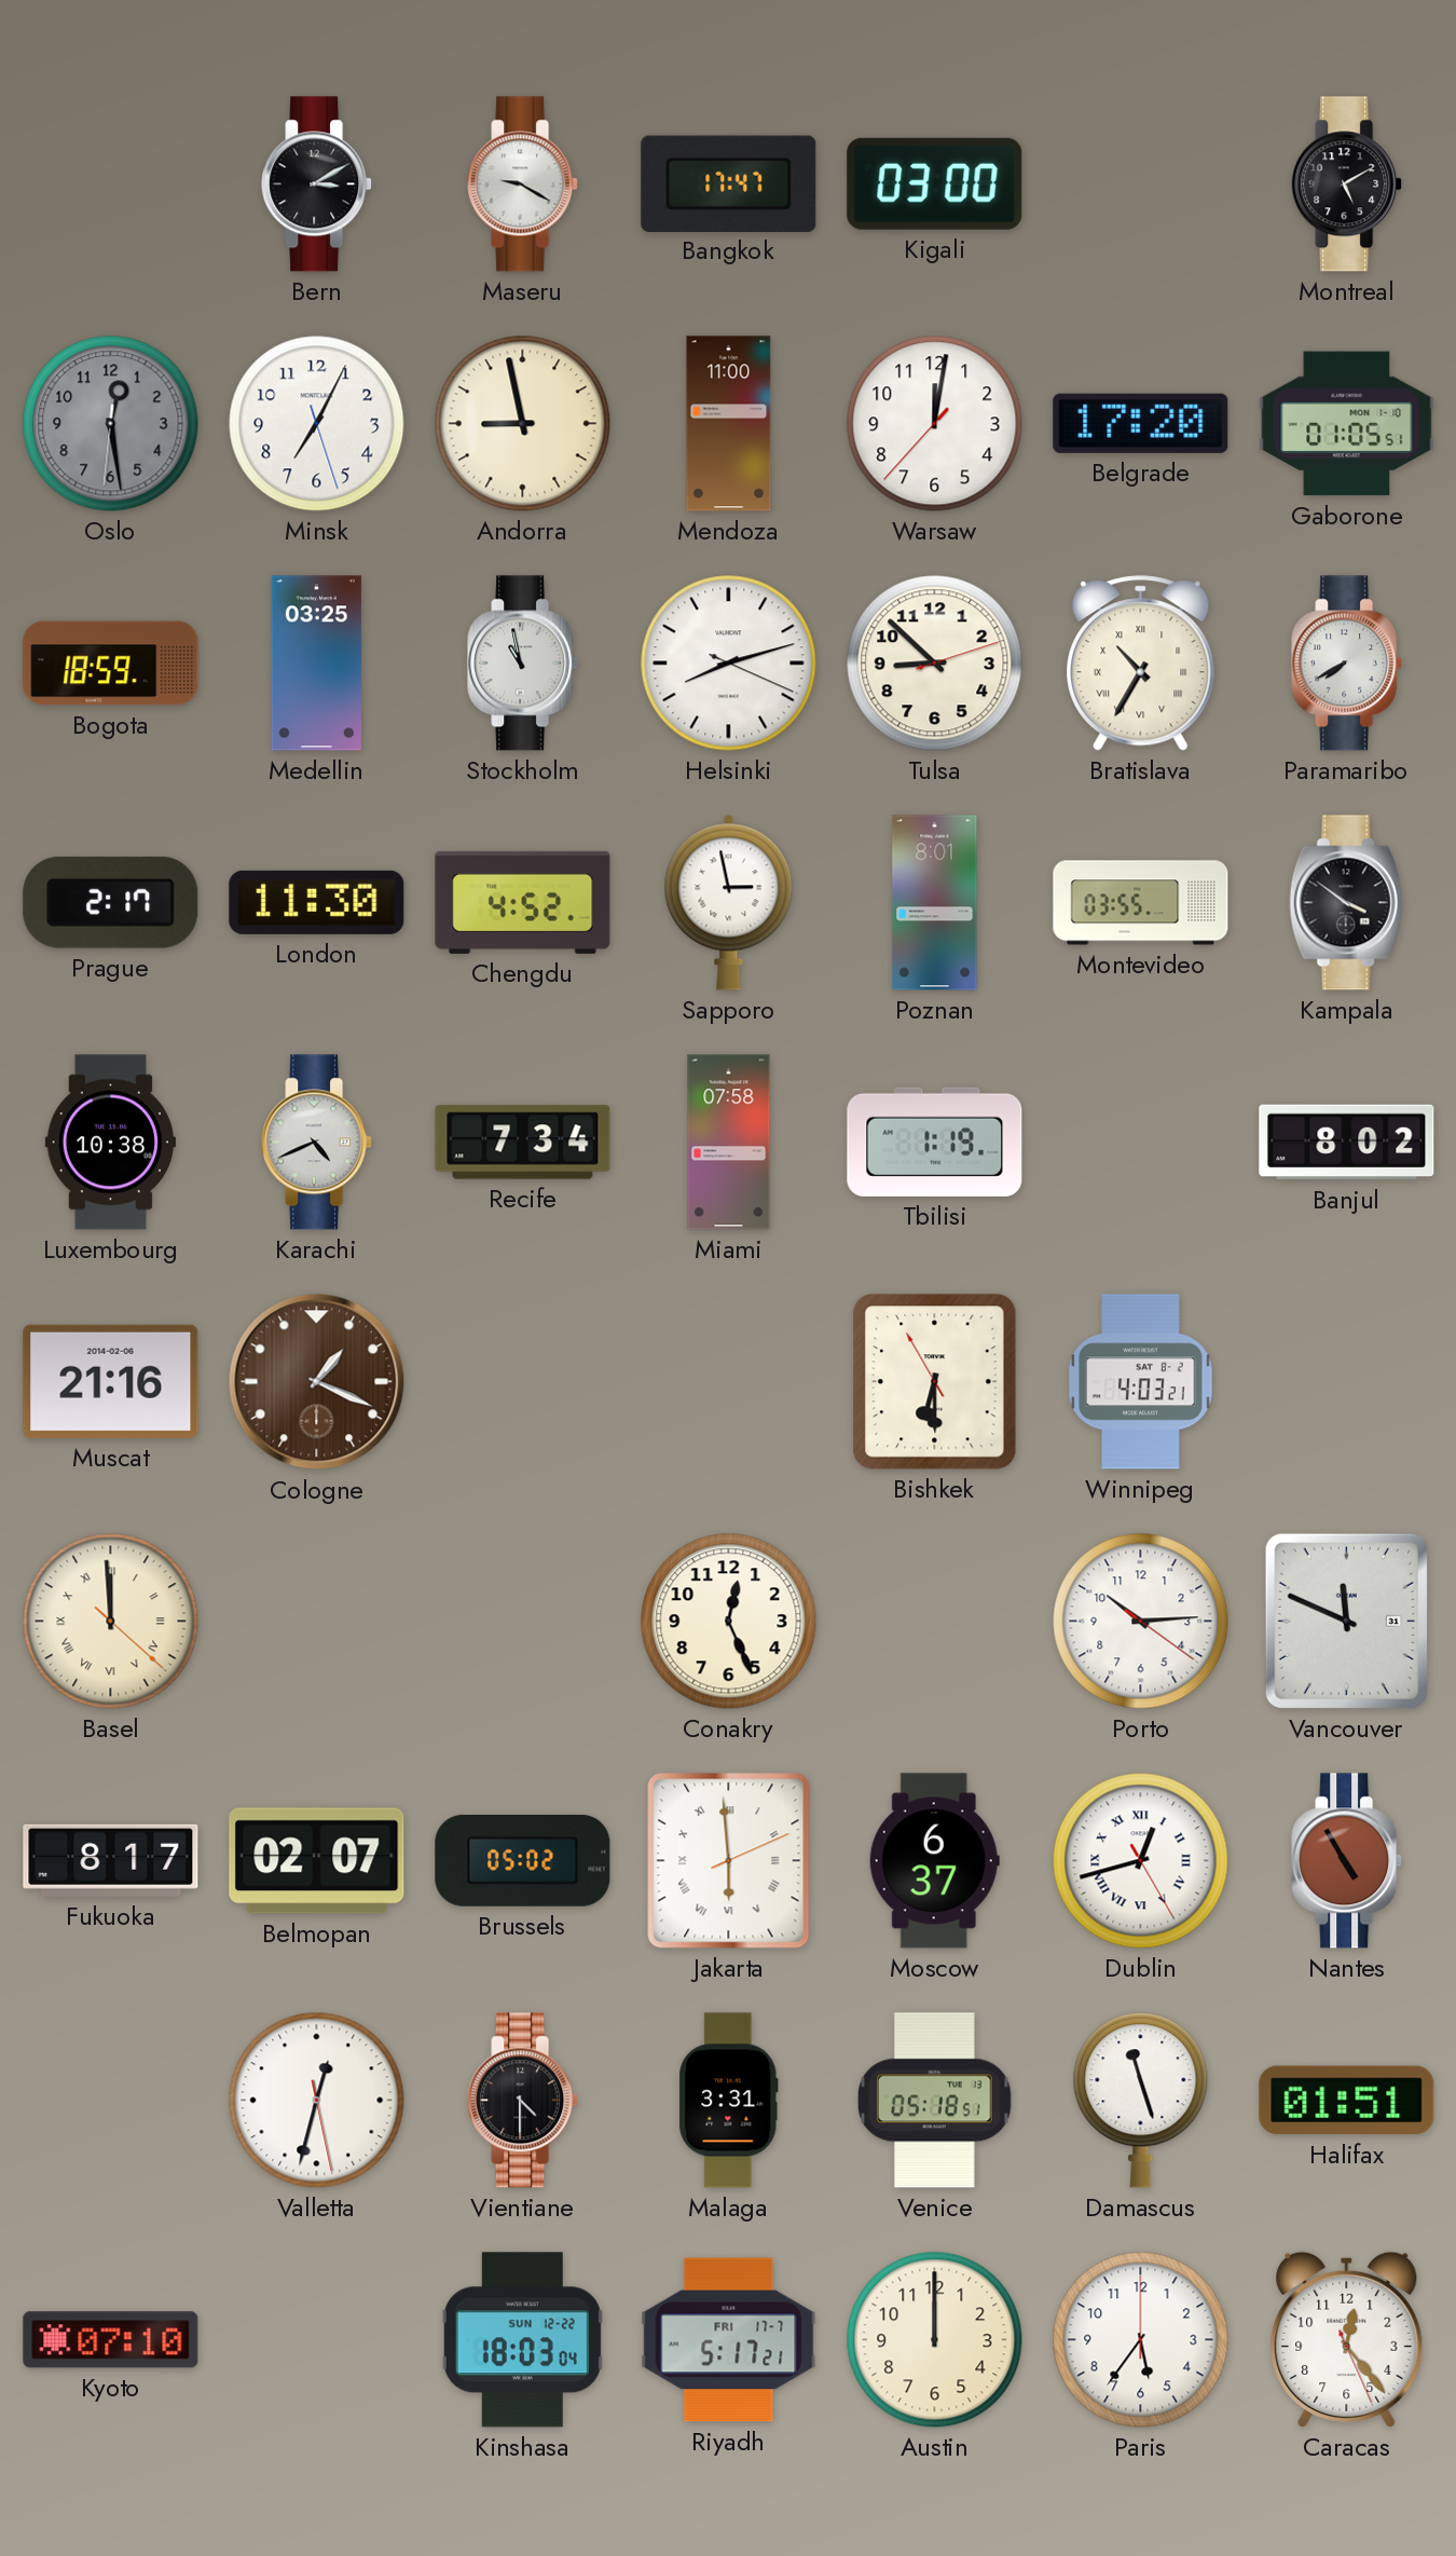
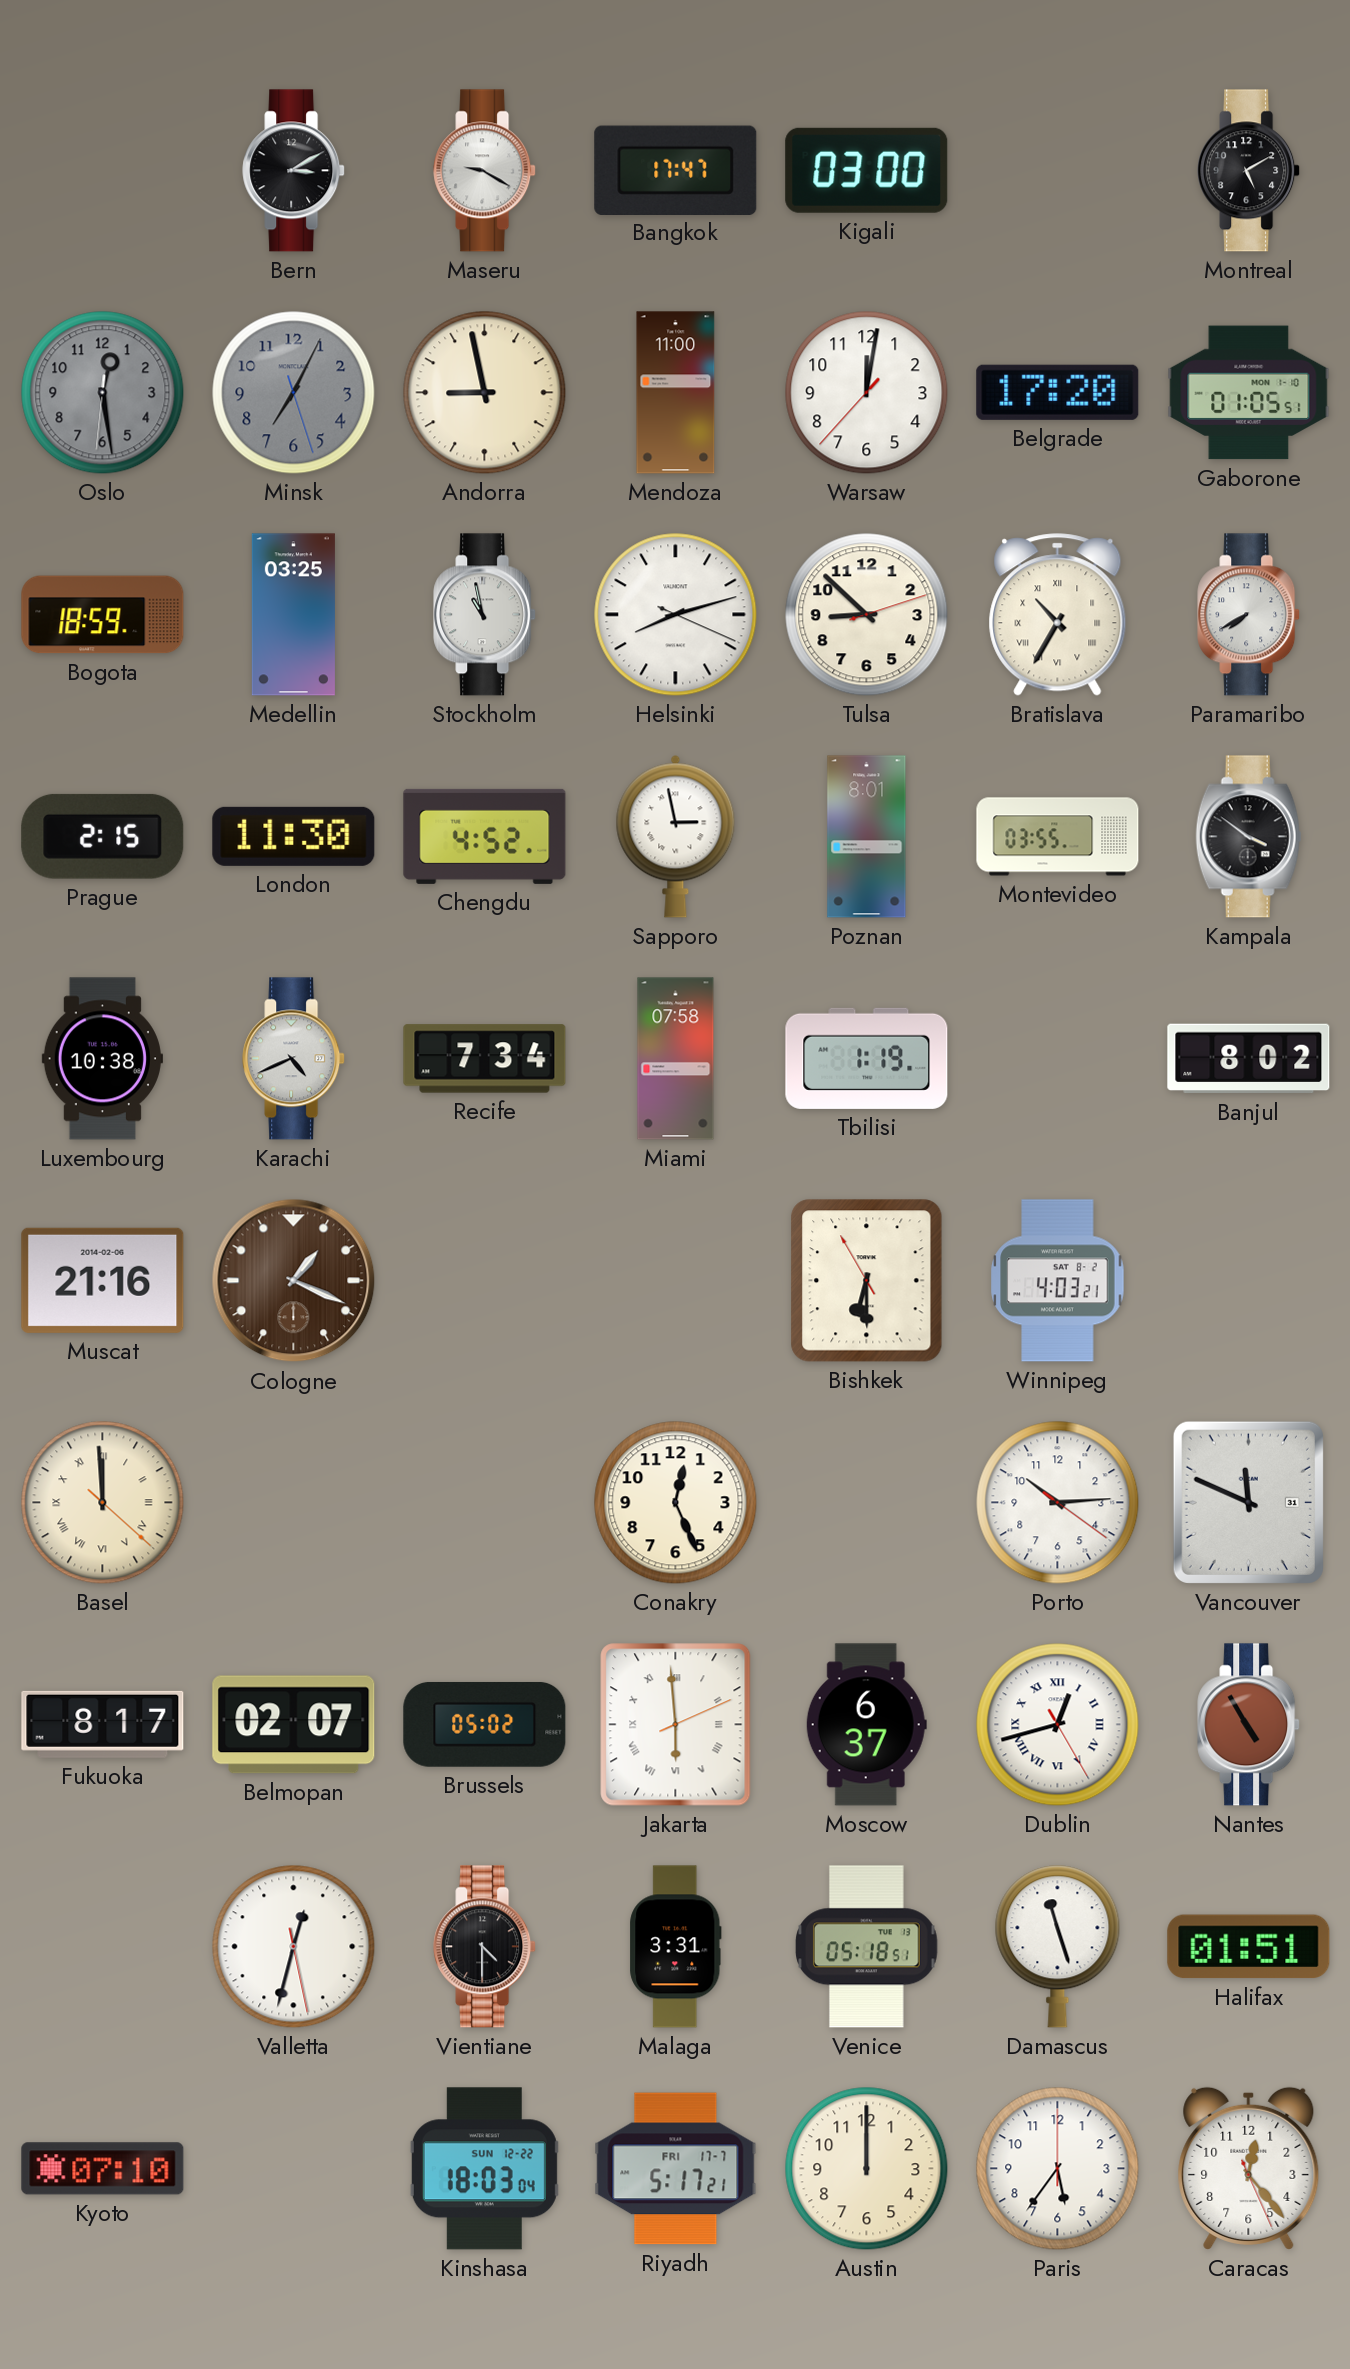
Minsk dial: white -> grey (294, 393)
Prague: 2:17 -> 2:15 (103, 836)
